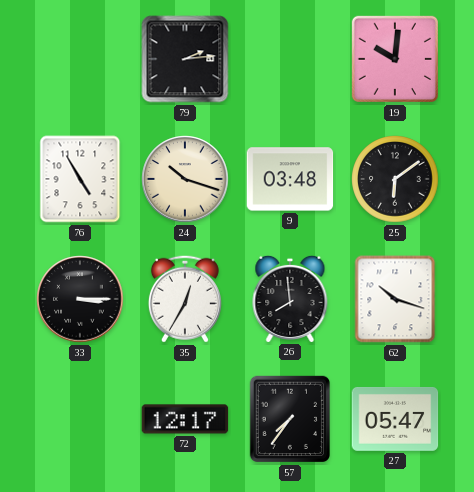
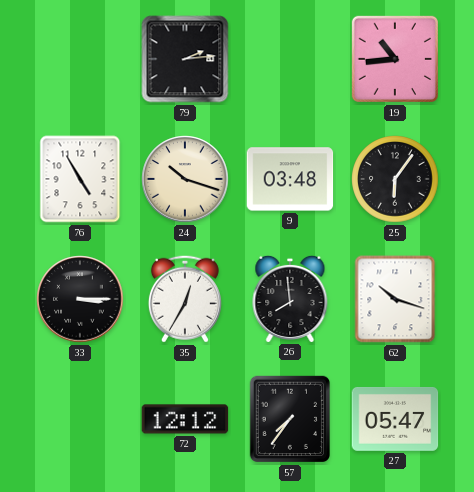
19: 10:01 -> 10:44 (395, 59)
25: 6:09 -> 6:06 (395, 179)
72: 12:17 -> 12:12 (185, 419)
